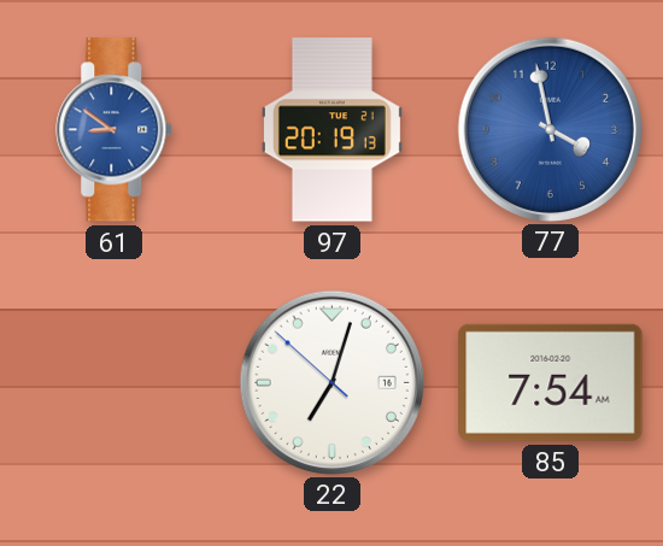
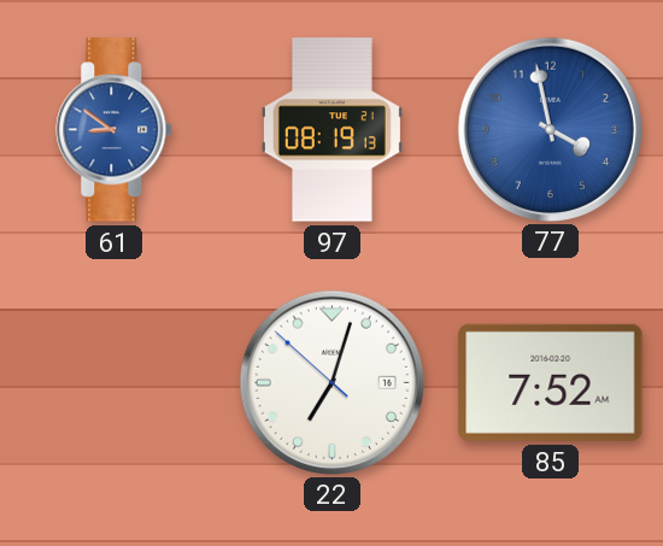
97: 20:19 -> 08:19 (331, 130)
85: 7:54 -> 7:52 (551, 382)
